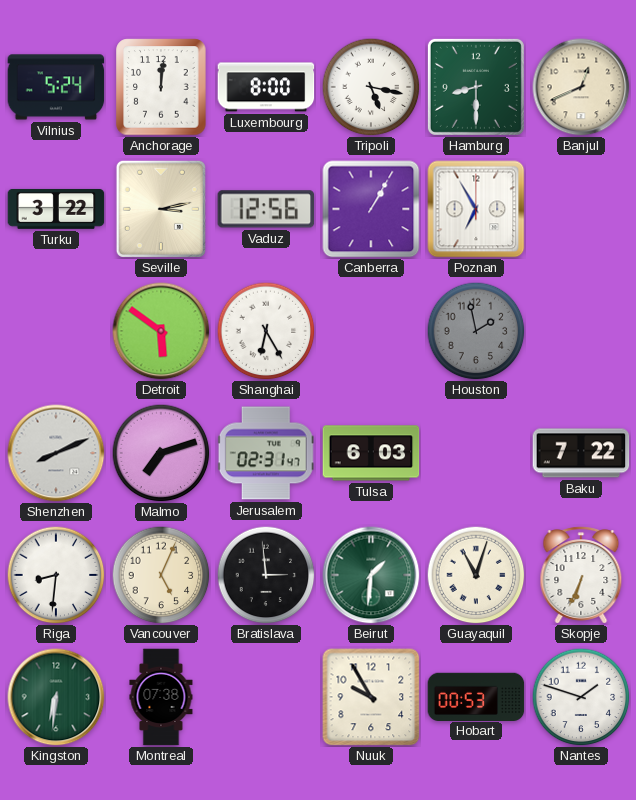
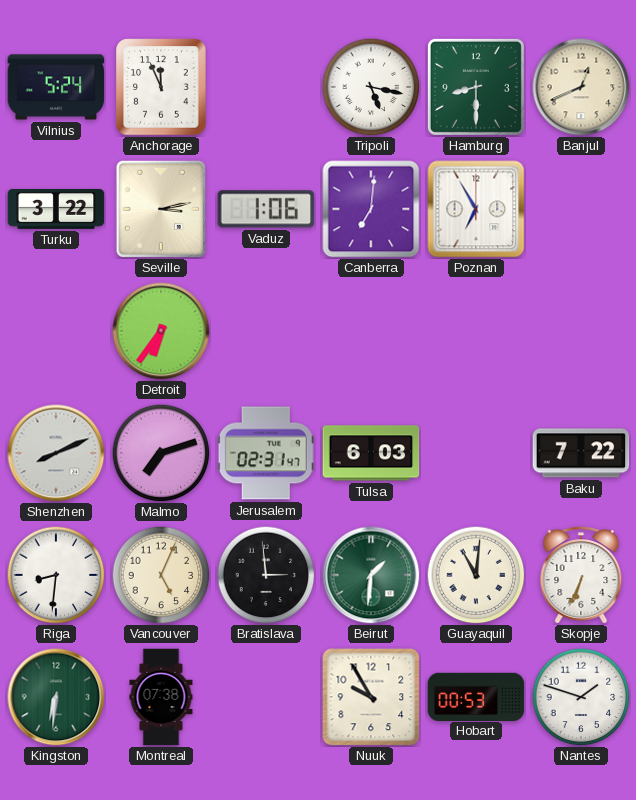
Anchorage: 12:01 -> 11:56 (161, 87)
Luxembourg: 8:00 -> none (266, 87)
Vaduz: 12:56 -> 1:06 (266, 209)
Canberra: 1:05 -> 7:01 (371, 209)
Detroit: 5:51 -> 6:36 (161, 331)
Shanghai: 6:25 -> none (266, 331)
Houston: 1:58 -> none (476, 331)
Guayaquil: 11:03 -> 11:01 (476, 575)
